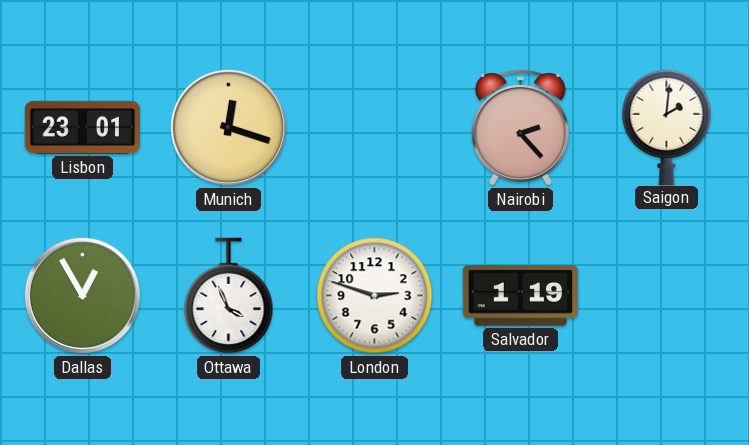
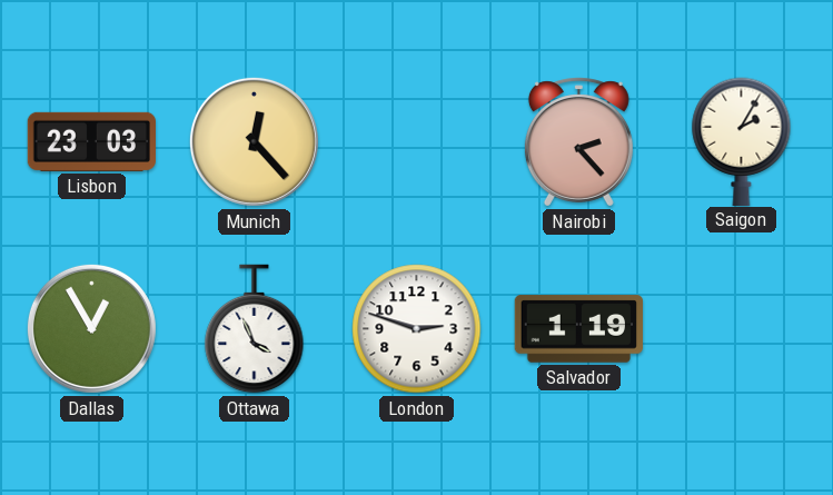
Lisbon: 23:01 -> 23:03 (91, 141)
Munich: 12:18 -> 12:23 (254, 141)
Saigon: 2:01 -> 2:05 (742, 141)
